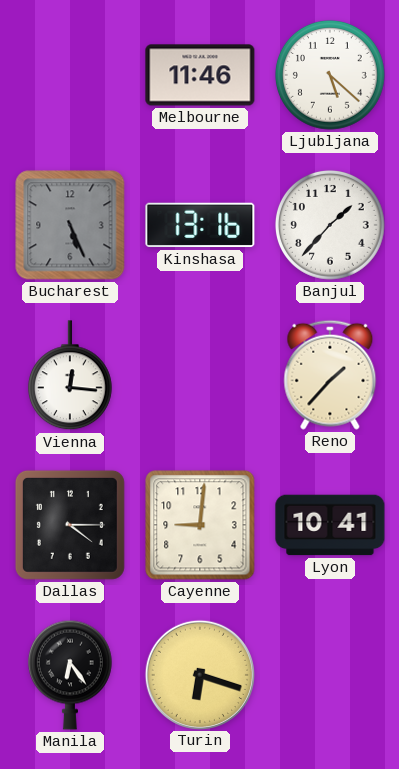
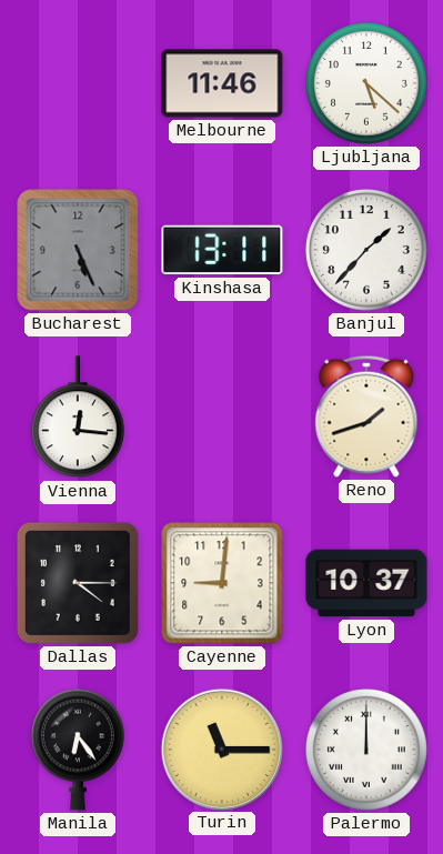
Kinshasa: 13:16 -> 13:11 (222, 250)
Reno: 1:37 -> 1:42 (366, 416)
Lyon: 10:41 -> 10:37 (366, 583)
Turin: 6:18 -> 11:15 (221, 748)
Palermo: none -> 12:00 (366, 750)
